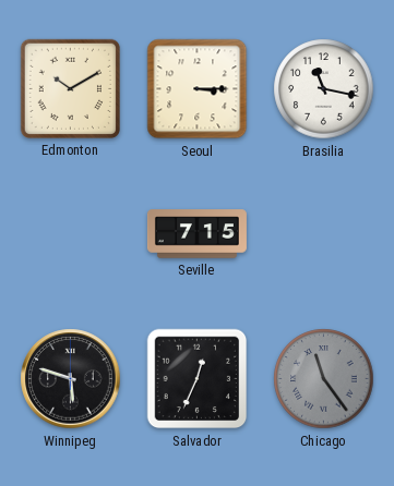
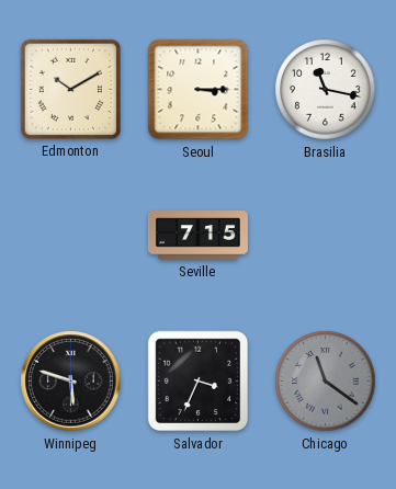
Salvador: 12:34 -> 3:34 (199, 382)
Chicago: 11:24 -> 11:21 (326, 382)
